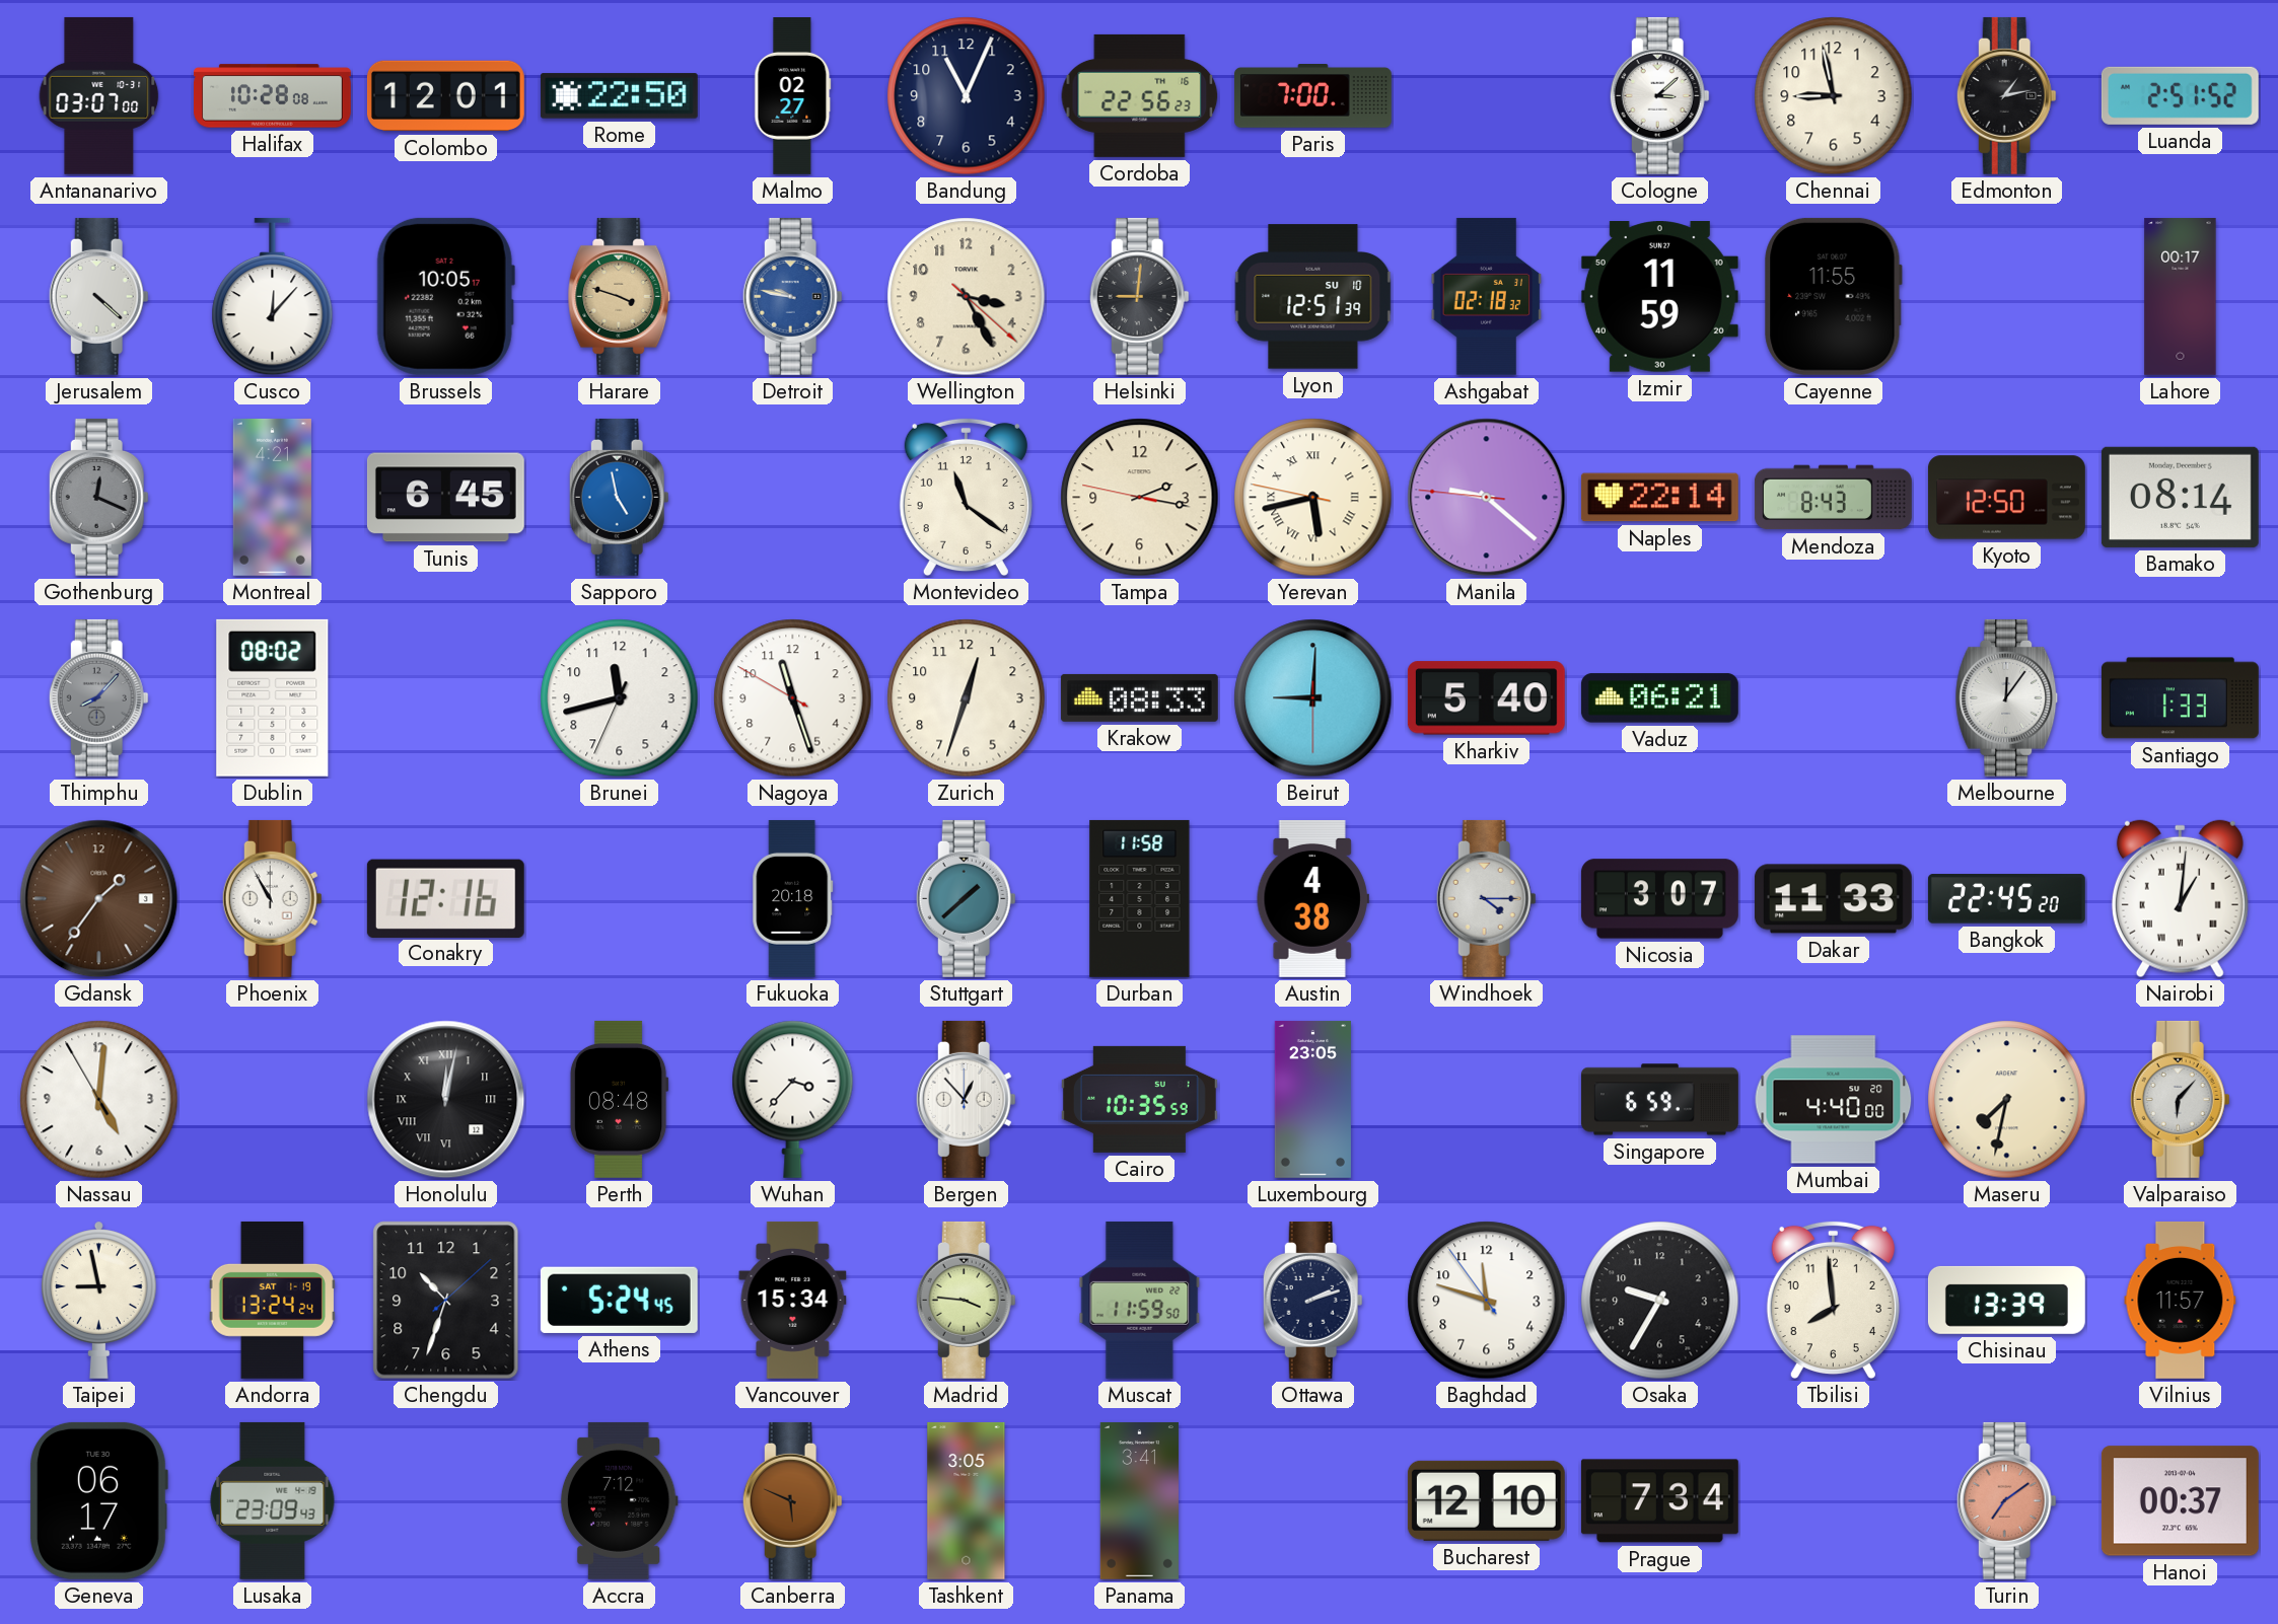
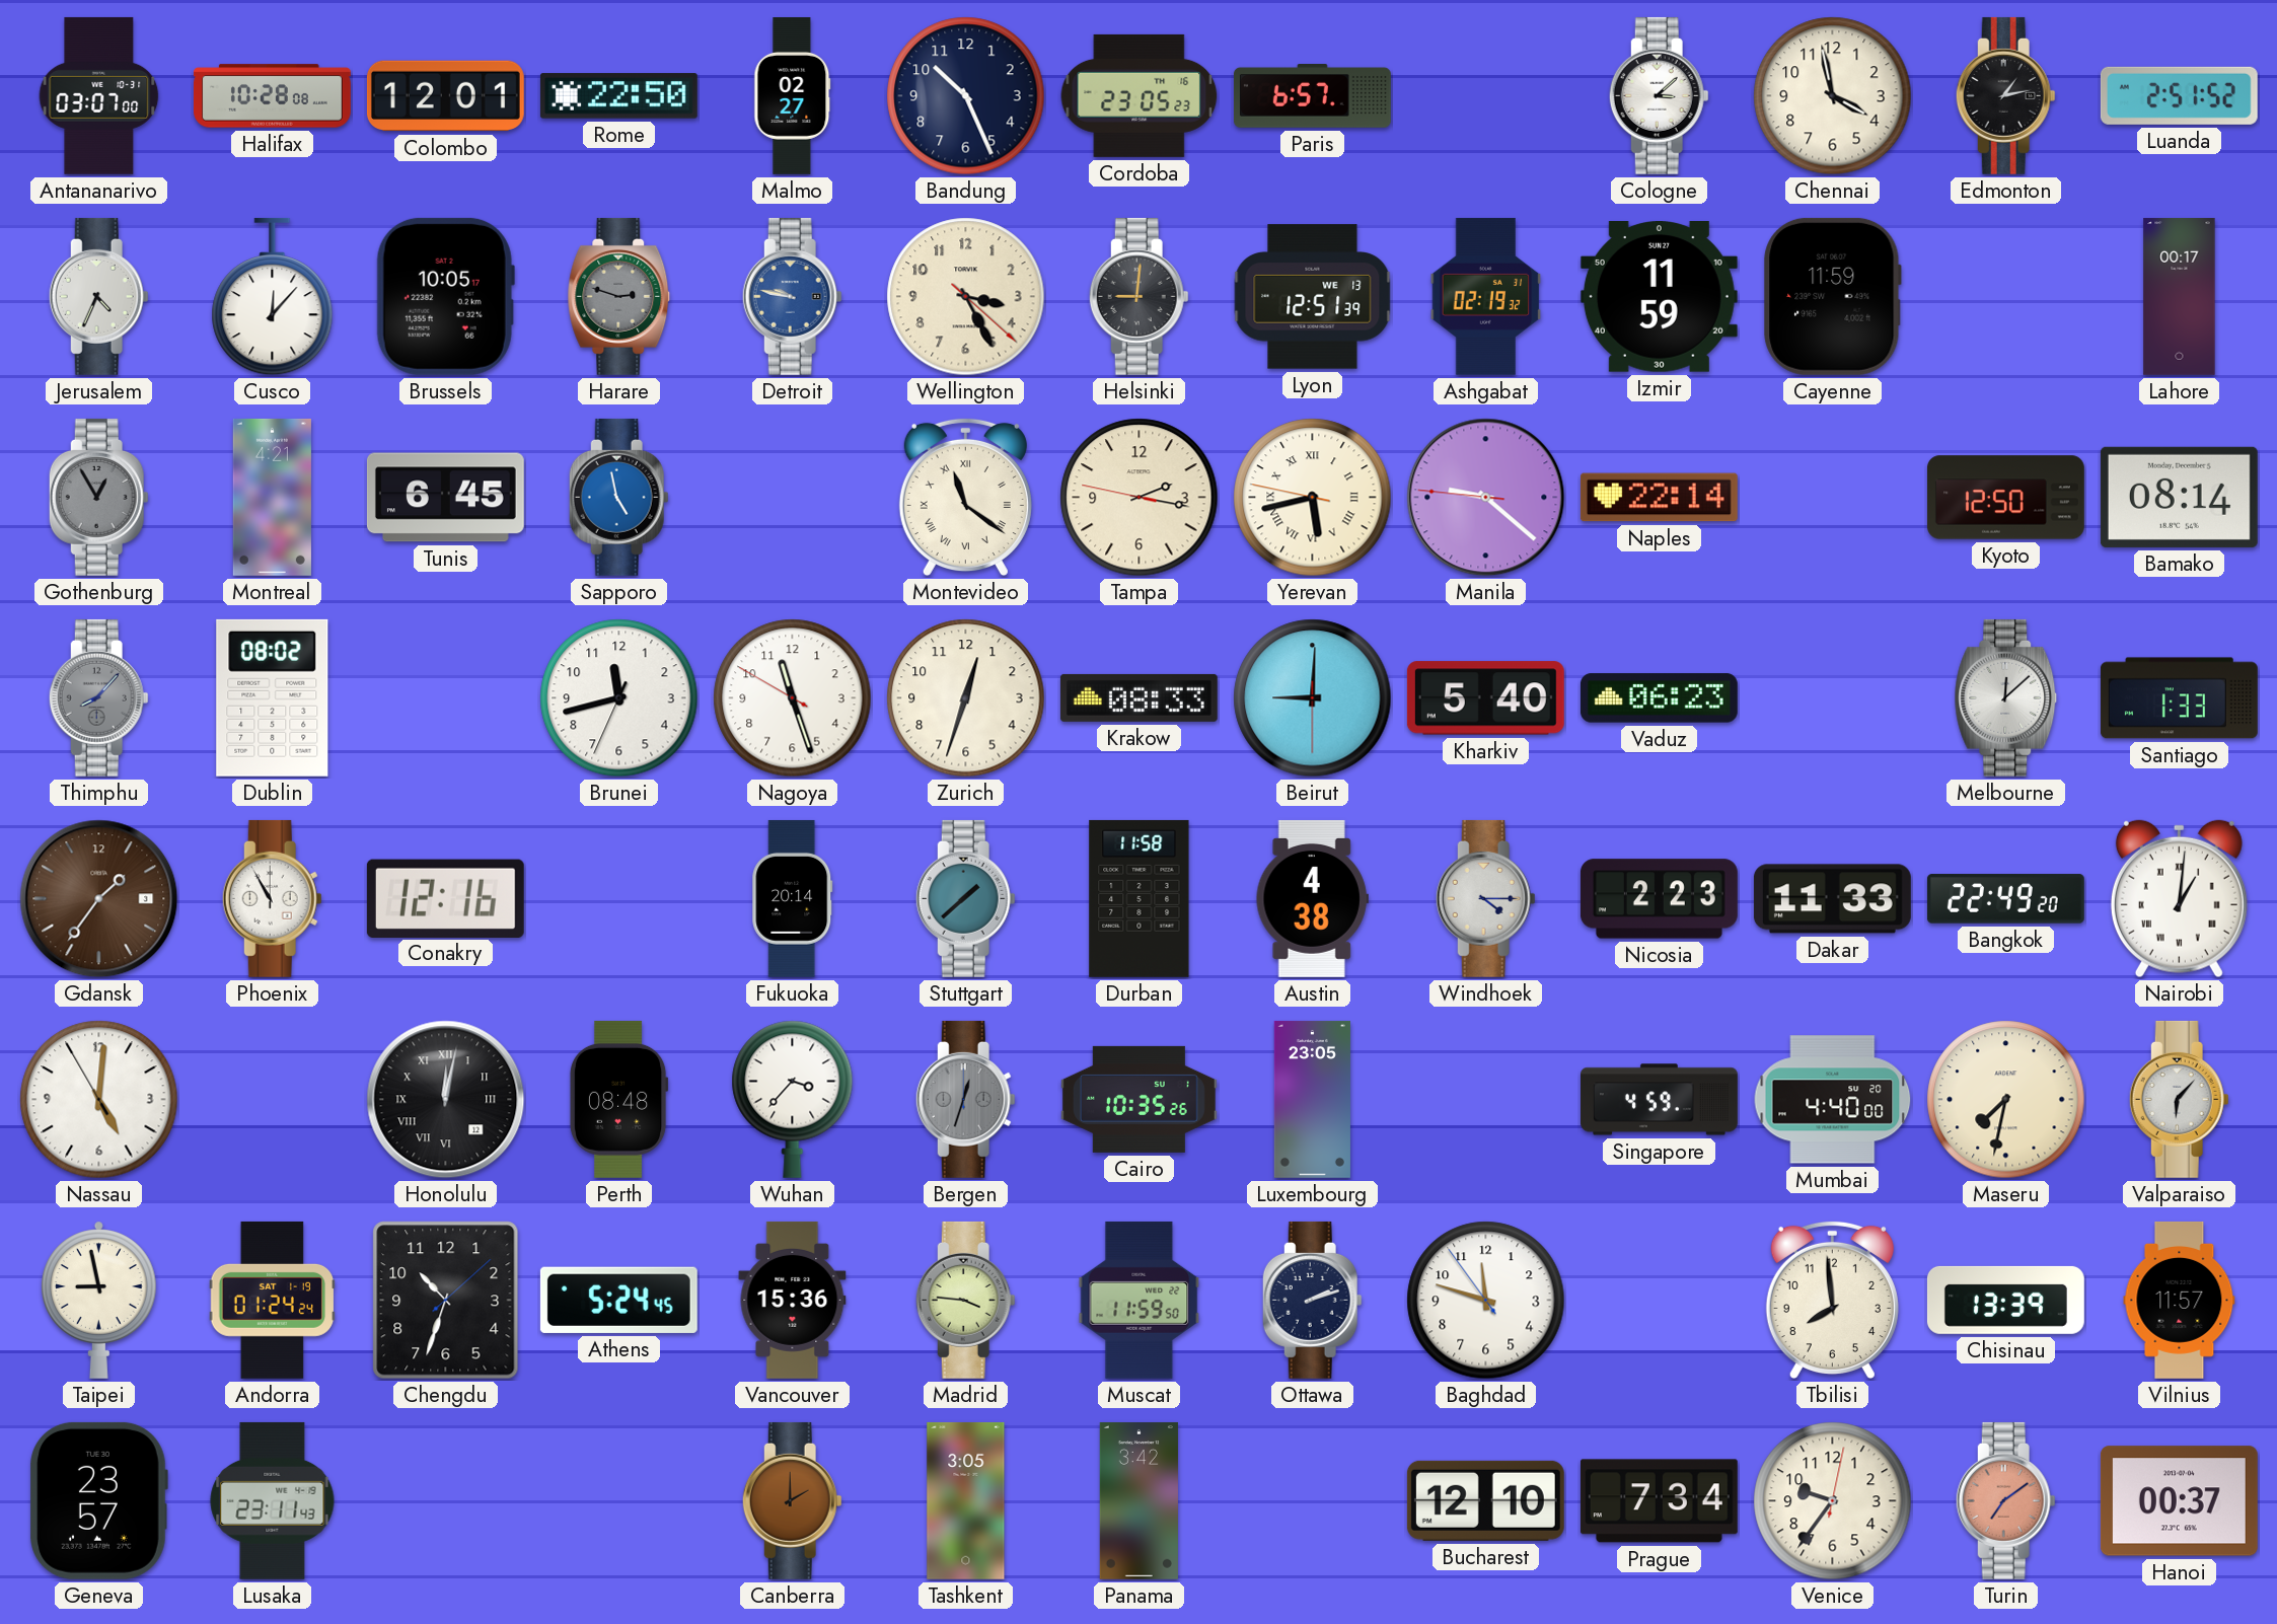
Bandung: 11:04 -> 10:26 (966, 96)
Cordoba: 22:56 -> 23:05 (1140, 95)
Paris: 7:00 -> 6:57 (1312, 96)
Chennai: 8:58 -> 3:58 (1833, 96)
Jerusalem: 4:22 -> 4:34 (98, 296)
Harare: 3:48 -> 2:48 (619, 296)
Harare dial: champagne -> grey (619, 296)
Lyon date: SU 10 -> WE 13 (1313, 297)
Ashgabat: 02:18 -> 02:19 (1486, 296)
Cayenne: 11:55 -> 11:59 (1833, 296)
Gothenburg: 12:19 -> 12:55 (98, 497)
Montevideo numerals: Arabic -> Roman (965, 498)
Mendoza: 8:43 -> none (1833, 498)
Vaduz: 06:21 -> 06:23 (1659, 698)
Melbourne: 12:06 -> 12:08 (2006, 697)
Fukuoka: 20:18 -> 20:14 (793, 898)
Nicosia: 3:07 -> 2:23 (1659, 899)
Bangkok: 22:45 -> 22:49 (2005, 899)
Bergen: 12:53 -> 12:33 (965, 1099)
Bergen dial: white -> grey (965, 1099)
Cairo: 10:35:59 -> 10:35:26 (1138, 1099)
Singapore: 6:59 -> 4:59 (1659, 1100)
Andorra: 13:24 -> 01:24 (273, 1300)
Vancouver: 15:34 -> 15:36 (793, 1300)
Osaka: 9:35 -> none (1660, 1301)
Geneva: 06:17 -> 23:57 (98, 1500)
Lusaka: 23:09 -> 23:11 (273, 1500)
Accra: 7:12 -> none (619, 1500)
Canberra: 5:49 -> 2:00 (792, 1500)
Panama: 3:41 -> 3:42 (1138, 1500)
Venice: none -> 9:36 (1833, 1501)
